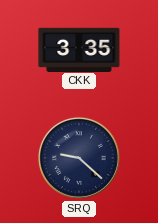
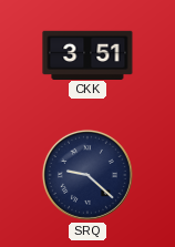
CKK: 3:35 -> 3:51 (87, 54)
